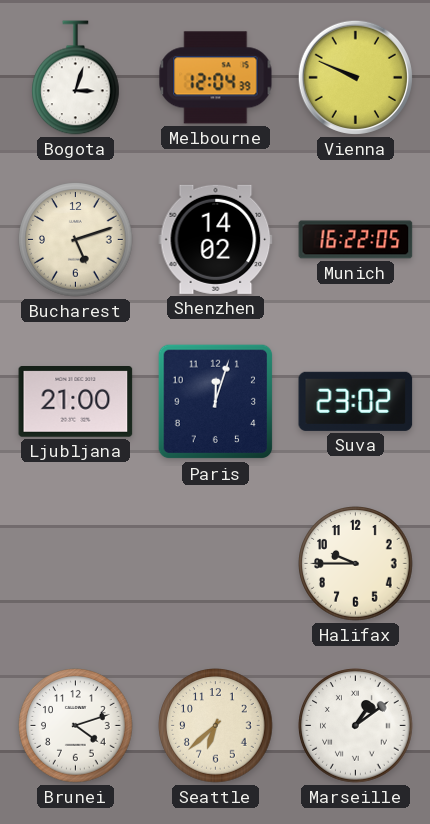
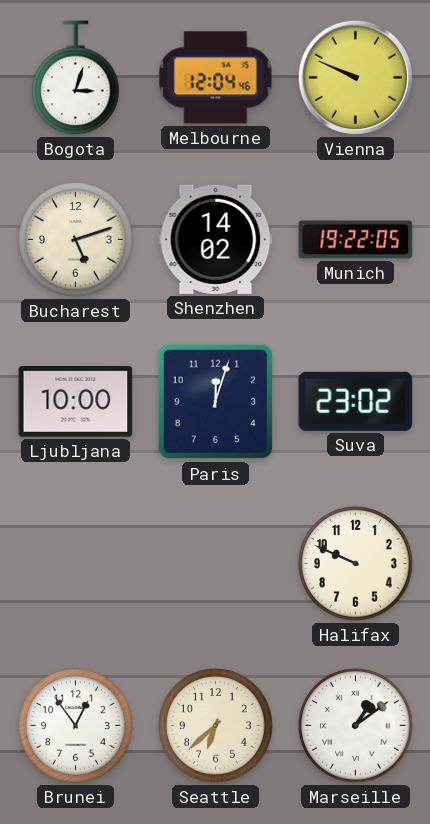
Melbourne: 12:04:39 -> 12:04:46 (216, 78)
Munich: 16:22 -> 19:22 (356, 240)
Ljubljana: 21:00 -> 10:00 (76, 402)
Halifax: 9:45 -> 9:49 (356, 564)
Brunei: 4:12 -> 12:54 (76, 726)
